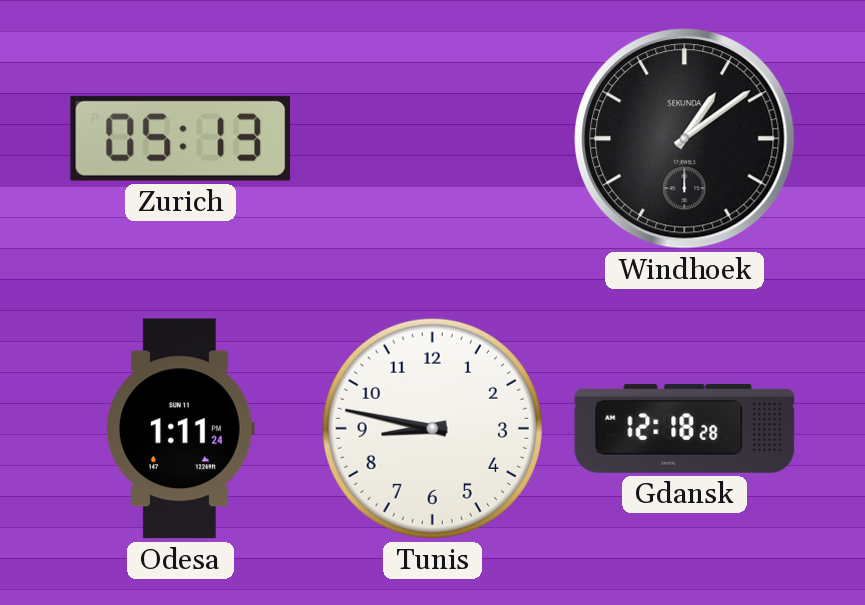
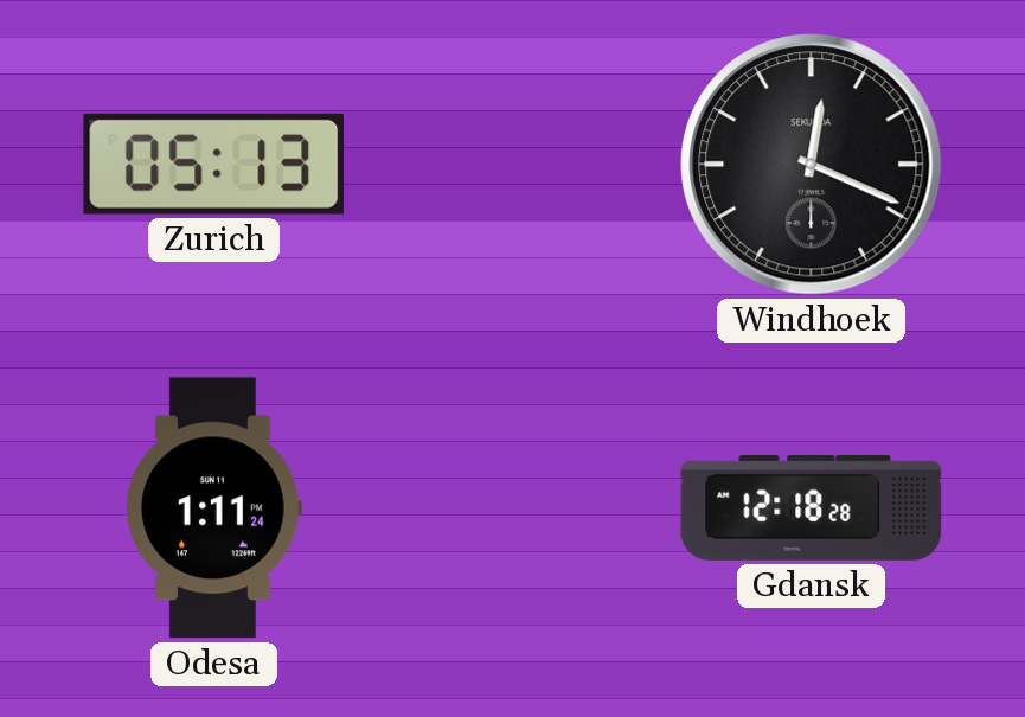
Windhoek: 1:09 -> 12:19 (812, 165)
Tunis: 8:47 -> none (432, 428)
